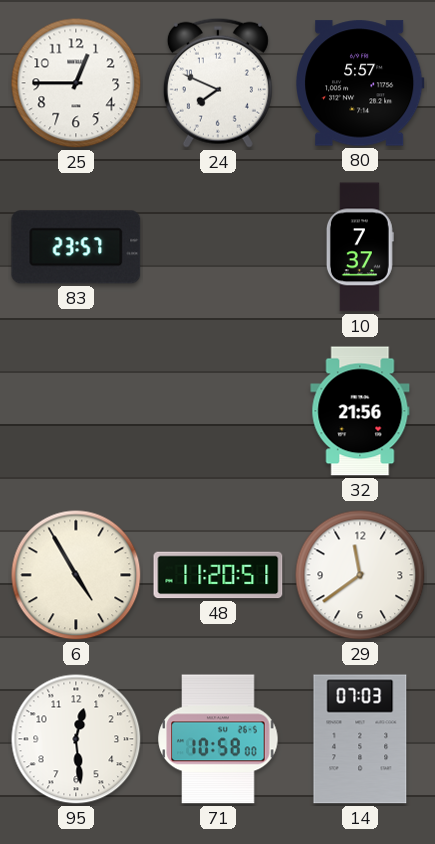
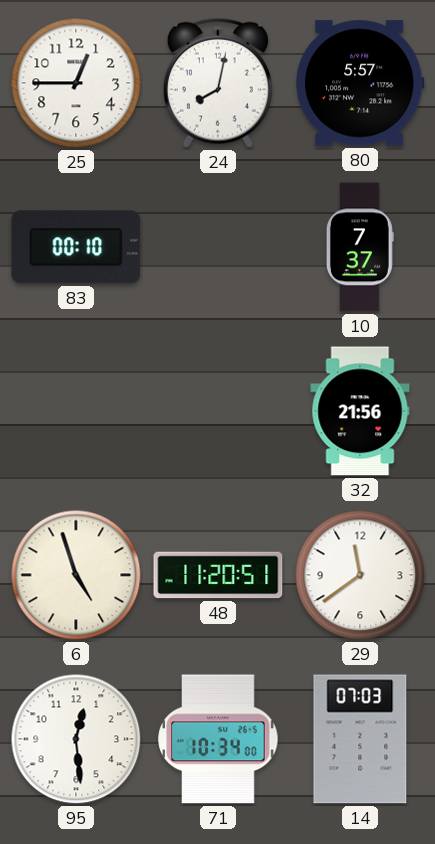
24: 7:49 -> 8:02 (218, 83)
83: 23:57 -> 00:10 (76, 247)
6: 4:55 -> 4:57 (76, 575)
71: 10:58 -> 10:34 (218, 739)
